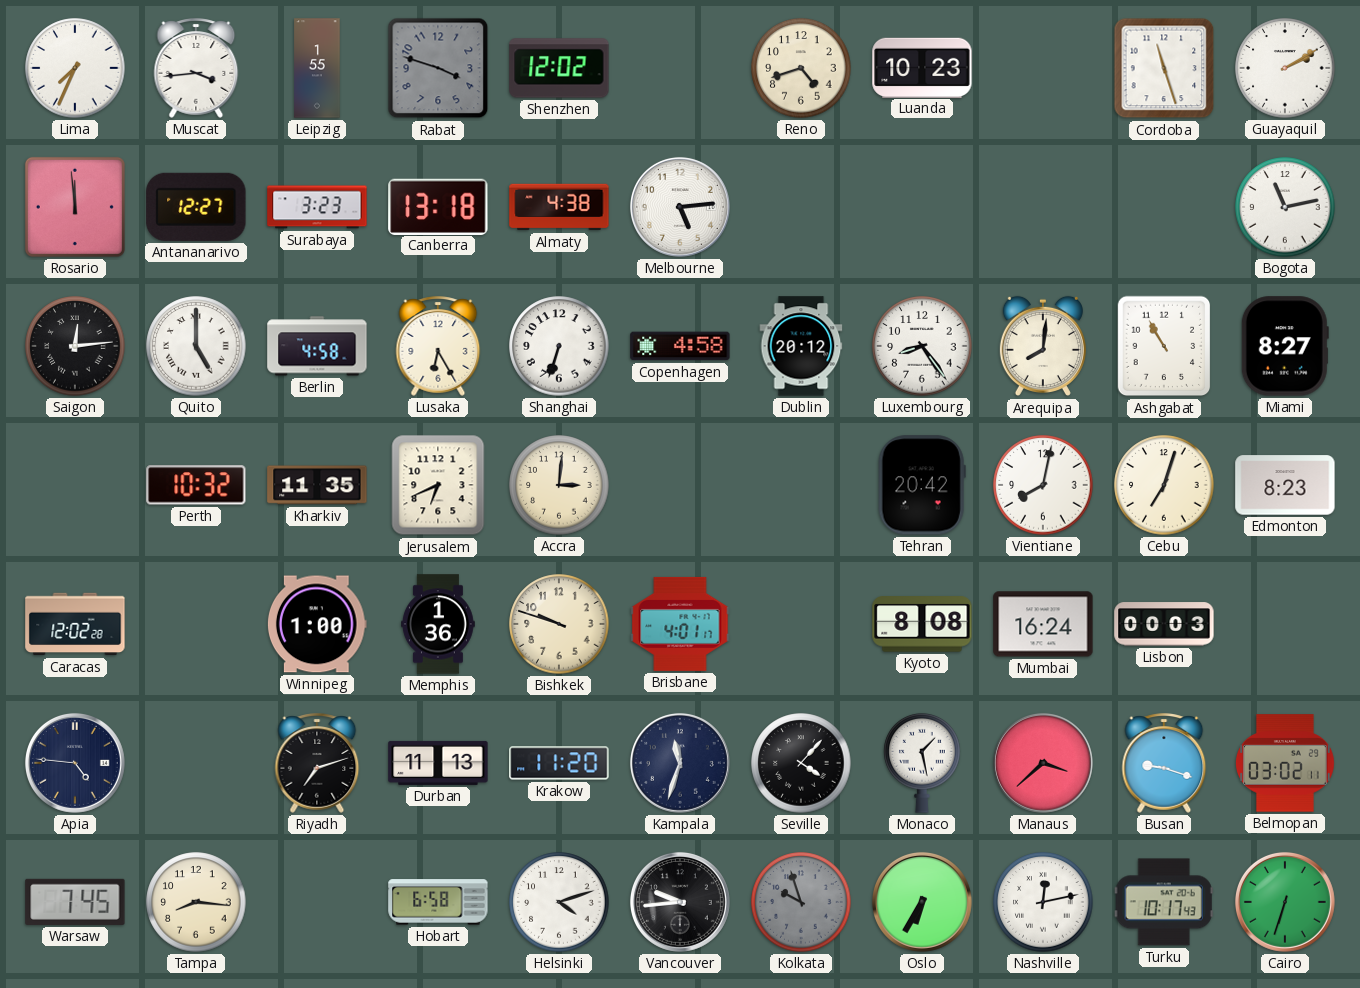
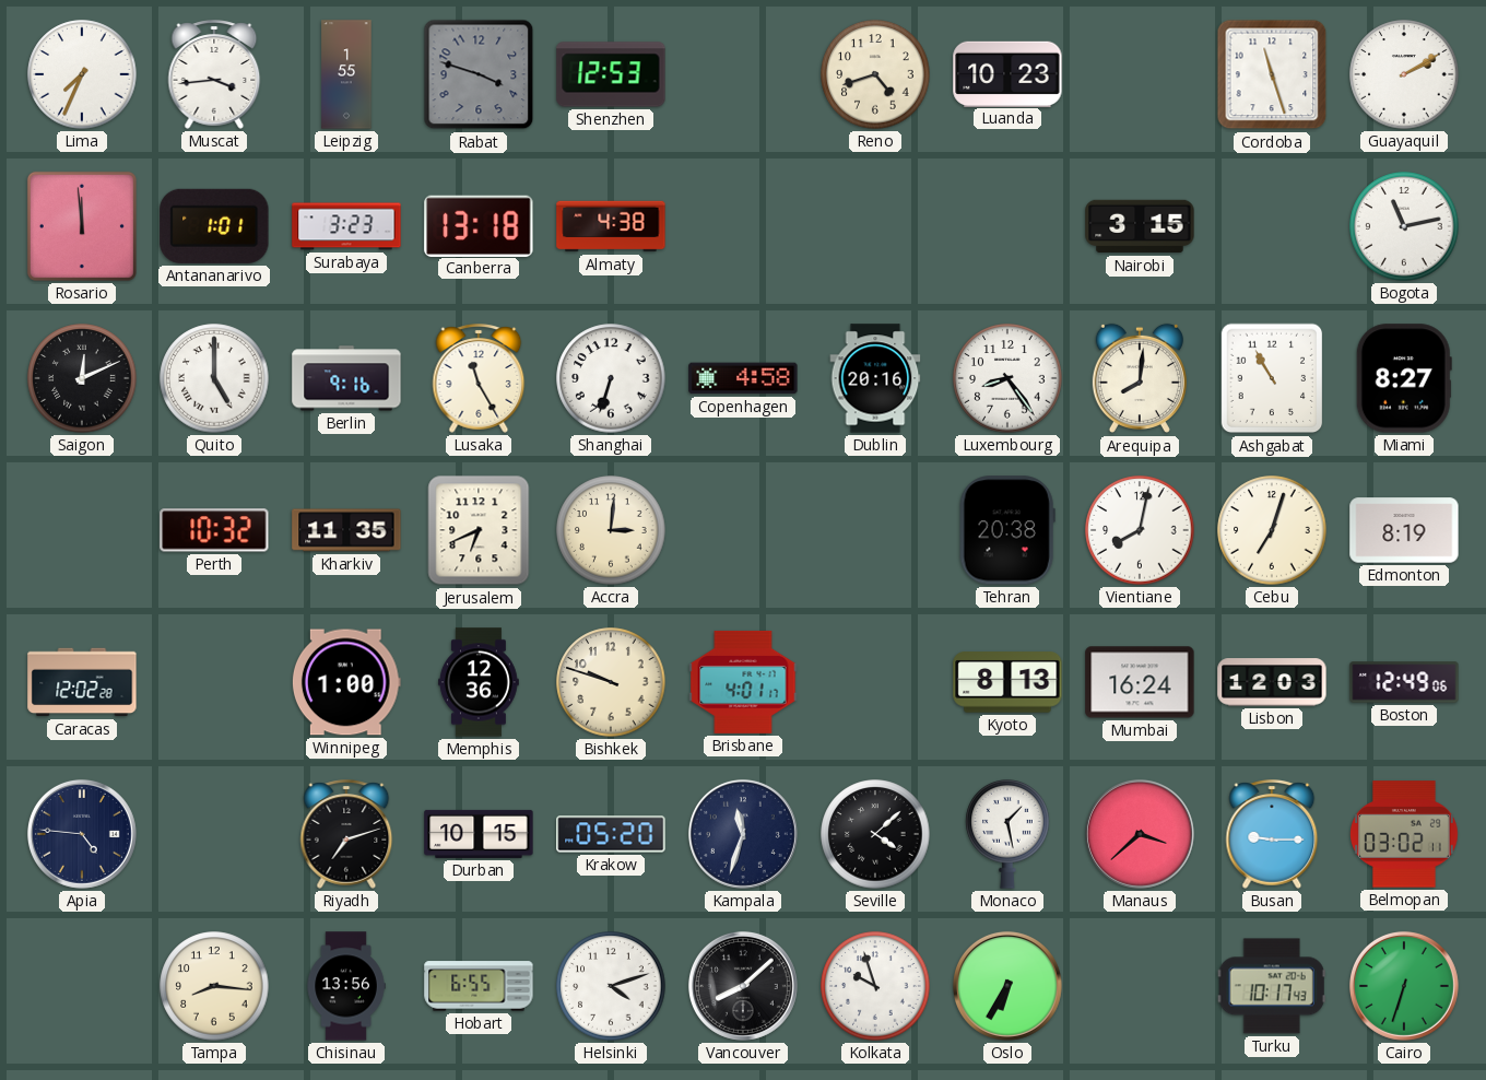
Shenzhen: 12:02 -> 12:53 (611, 74)
Antananarivo: 12:27 -> 1:01 (214, 226)
Melbourne: 5:14 -> none (680, 207)
Nairobi: none -> 3:15 (1140, 226)
Saigon: 12:14 -> 12:11 (82, 378)
Berlin: 4:58 -> 9:16 (346, 378)
Lusaka: 6:25 -> 11:25 (479, 378)
Dublin: 20:12 -> 20:16 (875, 378)
Tehran: 20:42 -> 20:38 (1007, 530)
Edmonton: 8:23 -> 8:19 (1404, 530)
Memphis: 1:36 -> 12:36 (479, 682)
Kyoto: 8:08 -> 8:13 (1007, 682)
Lisbon: 00:03 -> 12:03 (1272, 682)
Boston: none -> 12:49 (1404, 682)
Durban: 11:13 -> 10:15 (479, 834)
Krakow: 11:20 -> 05:20 (611, 834)
Seville: 4:07 -> 4:08 (875, 834)
Busan: 9:18 -> 9:15 (1272, 834)
Warsaw: 7:45 -> none (75, 902)
Chisinau: none -> 13:56 (346, 986)
Hobart: 6:58 -> 6:55 (479, 986)
Vancouver: 9:44 -> 8:08 (743, 986)
Kolkata dial: grey -> white (875, 986)
Nashville: 12:13 -> none (1043, 902)
